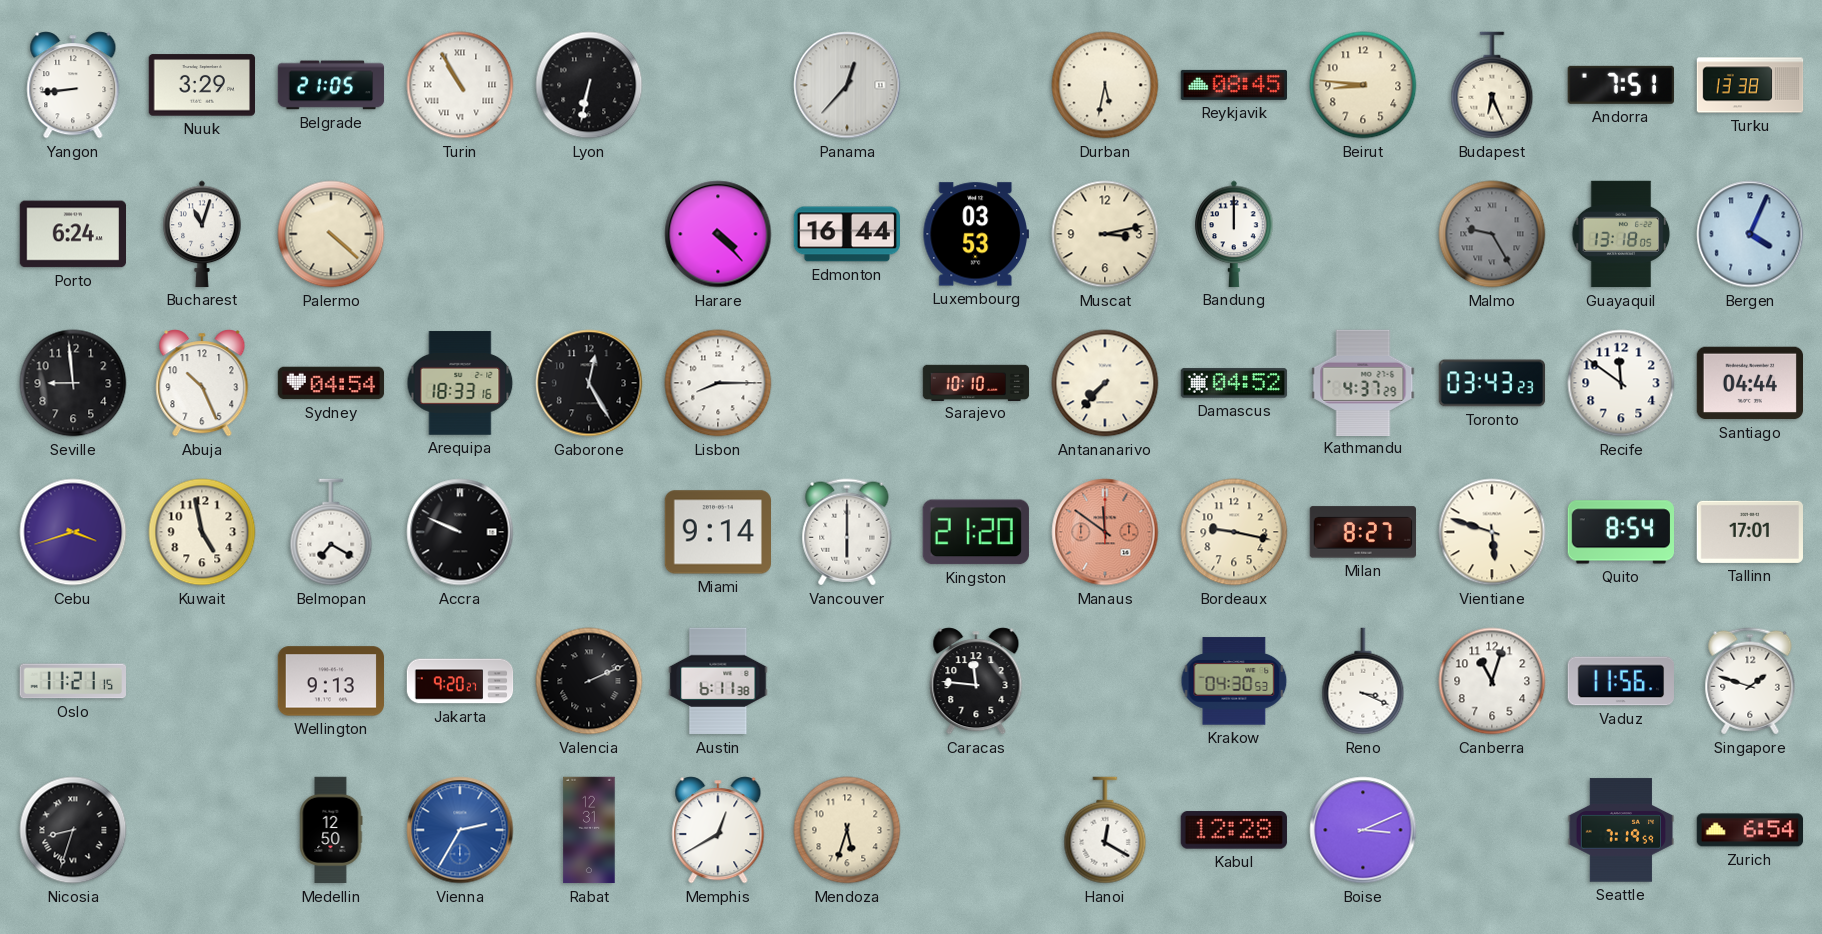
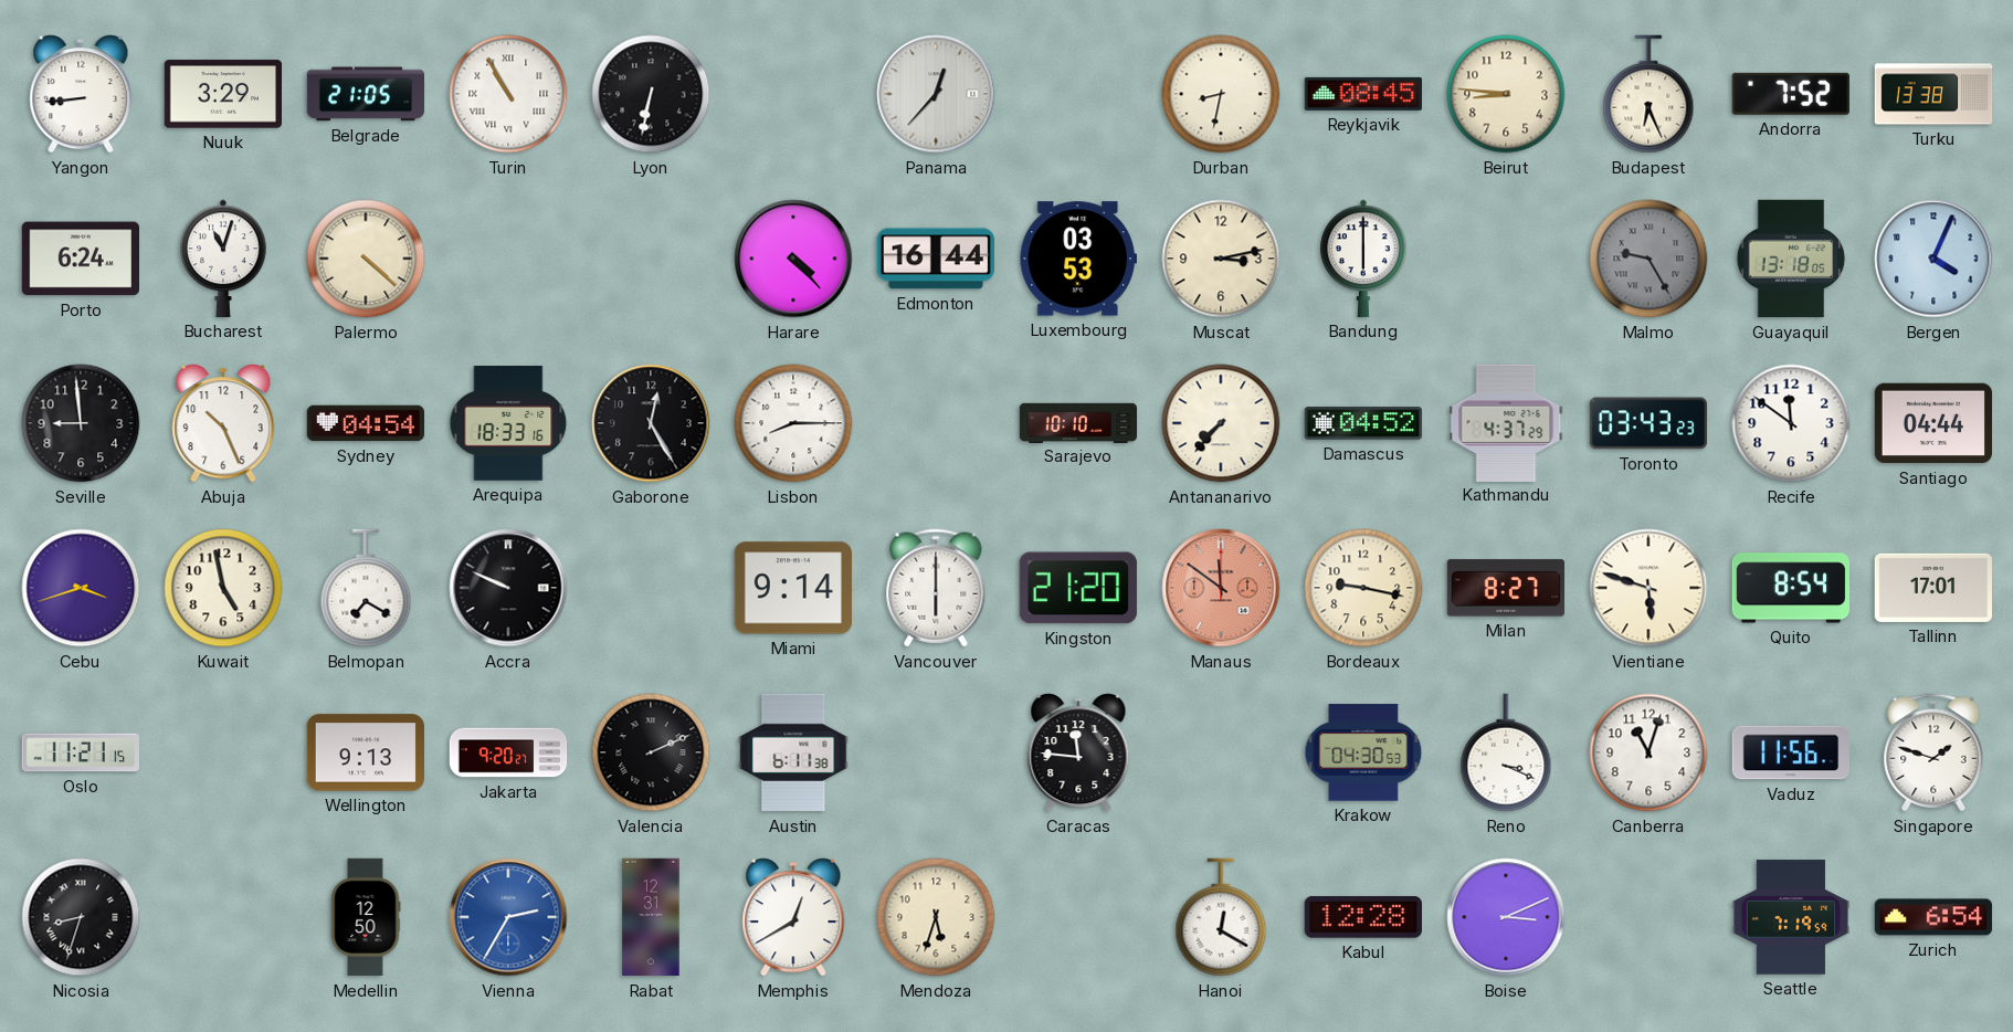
Durban: 5:32 -> 8:32 (1221, 94)
Andorra: 7:51 -> 7:52 (1791, 94)
Bandung: 12:00 -> 6:00 (1363, 259)
